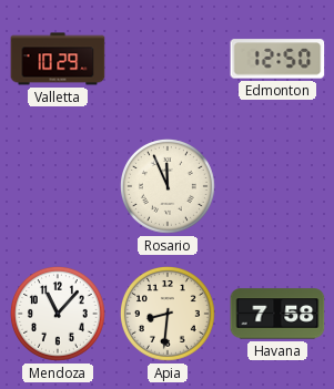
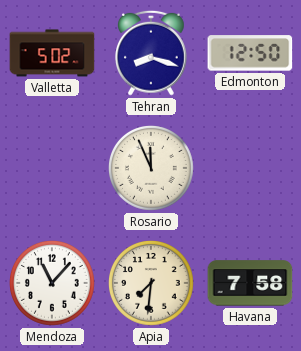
Valletta: 10:29 -> 5:02 (52, 53)
Tehran: none -> 8:18 (152, 53)
Apia: 8:31 -> 7:31 (152, 284)
